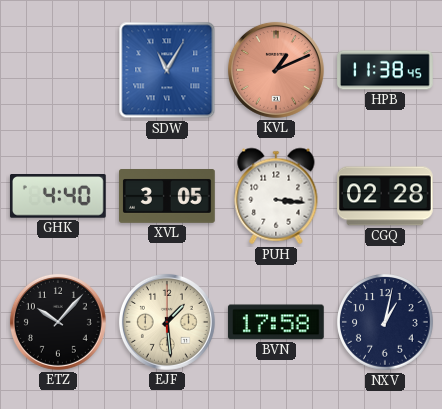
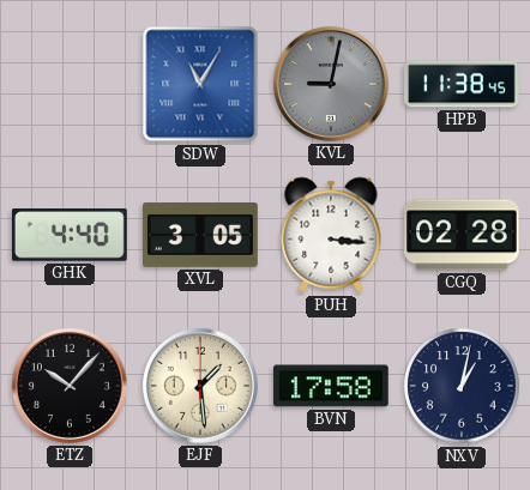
KVL: 1:11 -> 9:02 (331, 84)
KVL dial: salmon -> grey (331, 84)
